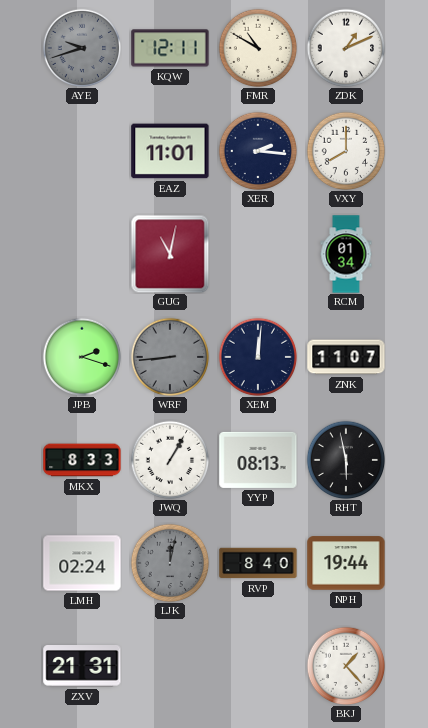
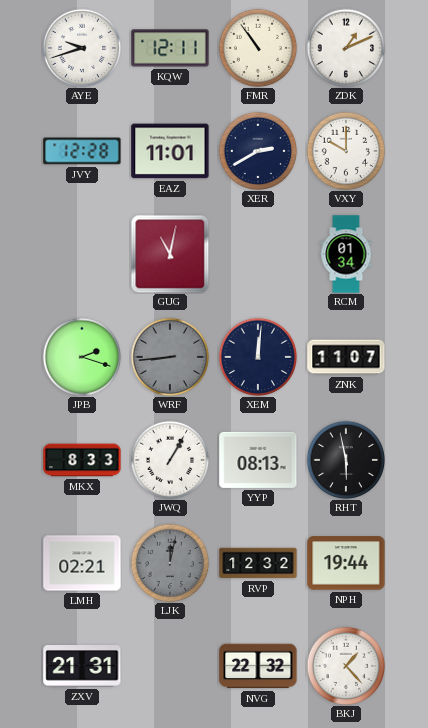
AYE dial: grey -> white (82, 48)
FMR: 10:50 -> 10:54 (258, 48)
JVY: none -> 12:28 (82, 151)
XER: 2:16 -> 2:40 (258, 151)
VXY: 8:00 -> 10:00 (346, 151)
LMH: 02:24 -> 02:21 (82, 563)
RVP: 8:40 -> 12:32 (258, 563)
NVG: none -> 22:32 (258, 666)
